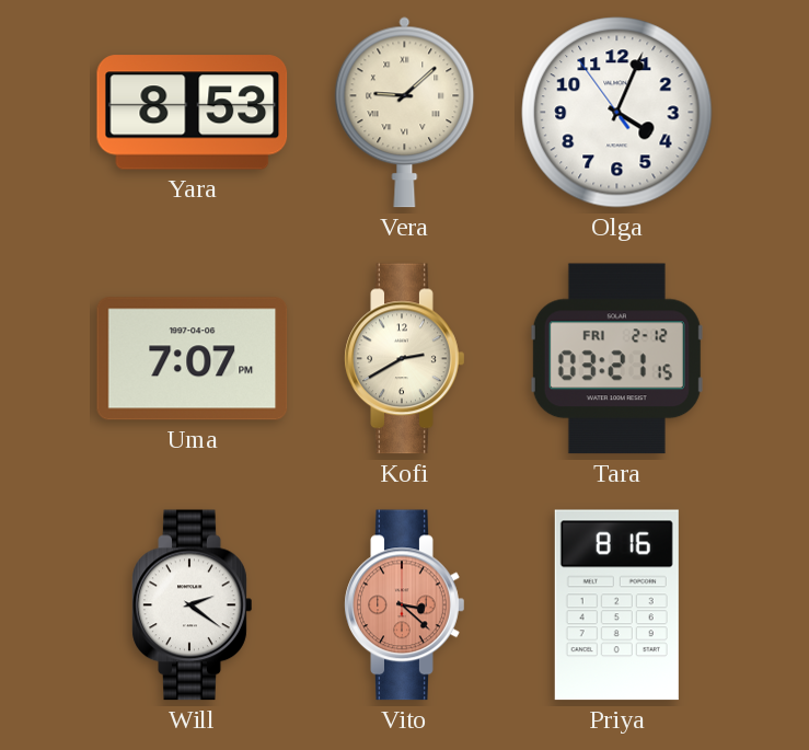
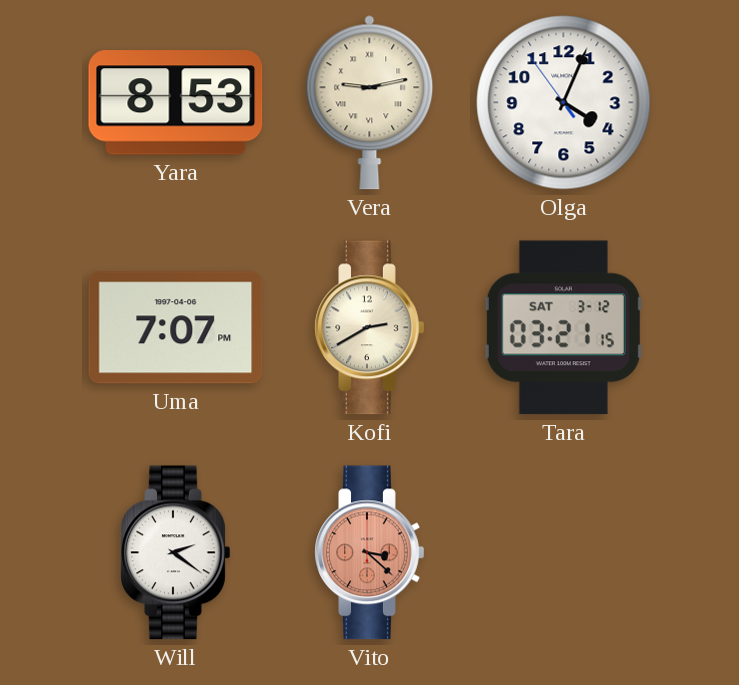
Vera: 9:08 -> 9:13 (370, 103)
Tara date: FRI 2-12 -> SAT 3-12 (563, 328)
Priya: 8:16 -> none (616, 605)
